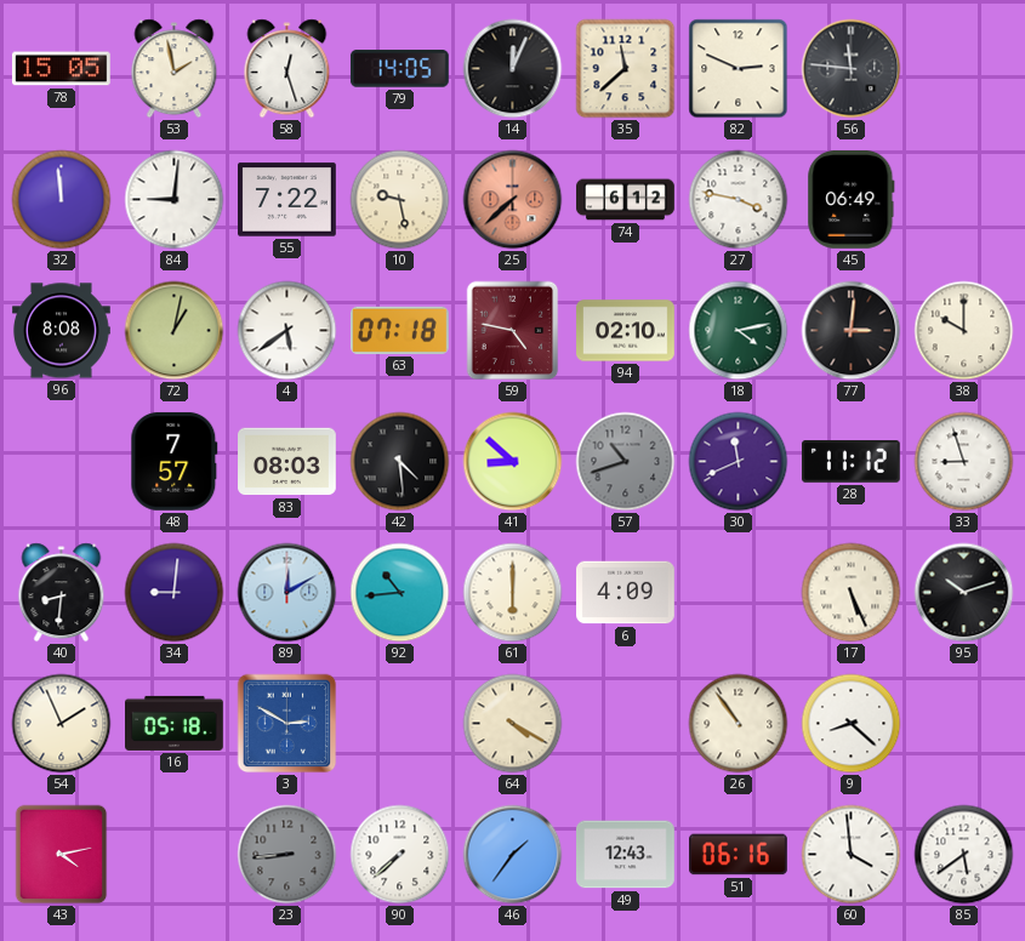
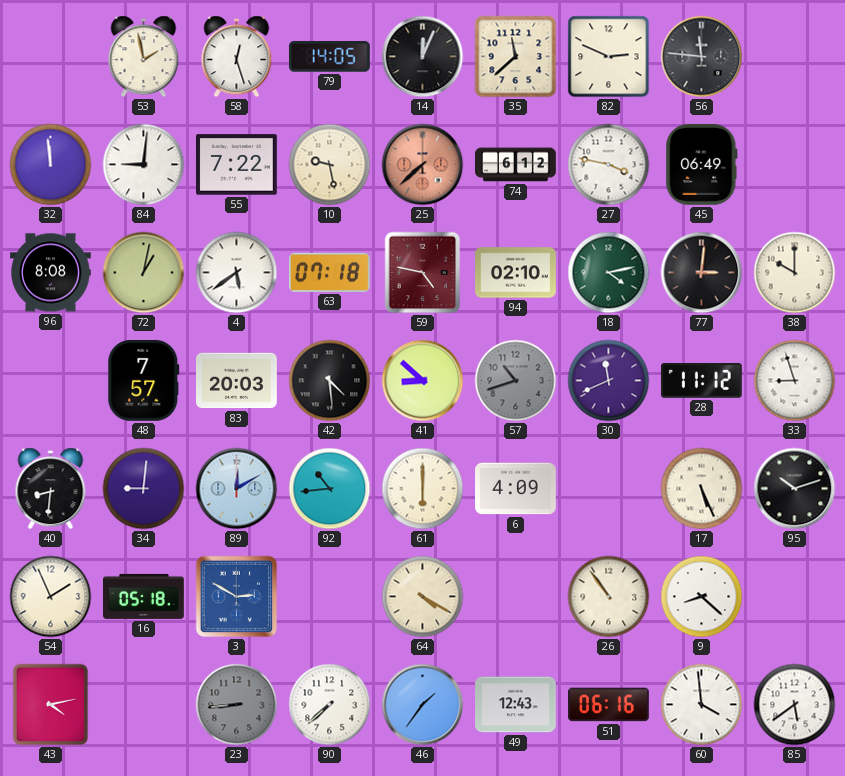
78: 15:05 -> none (61, 69)
83: 08:03 -> 20:03 (237, 381)
